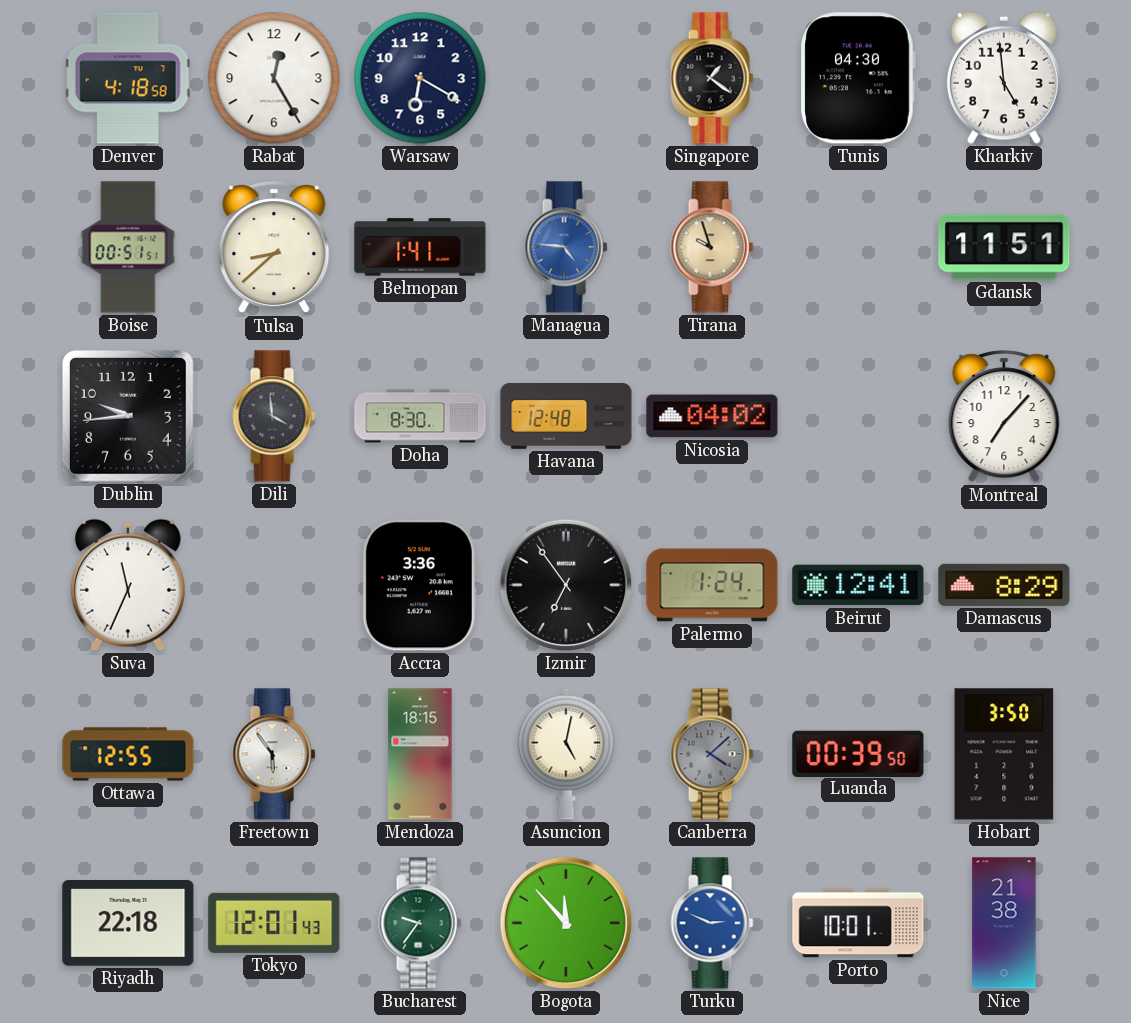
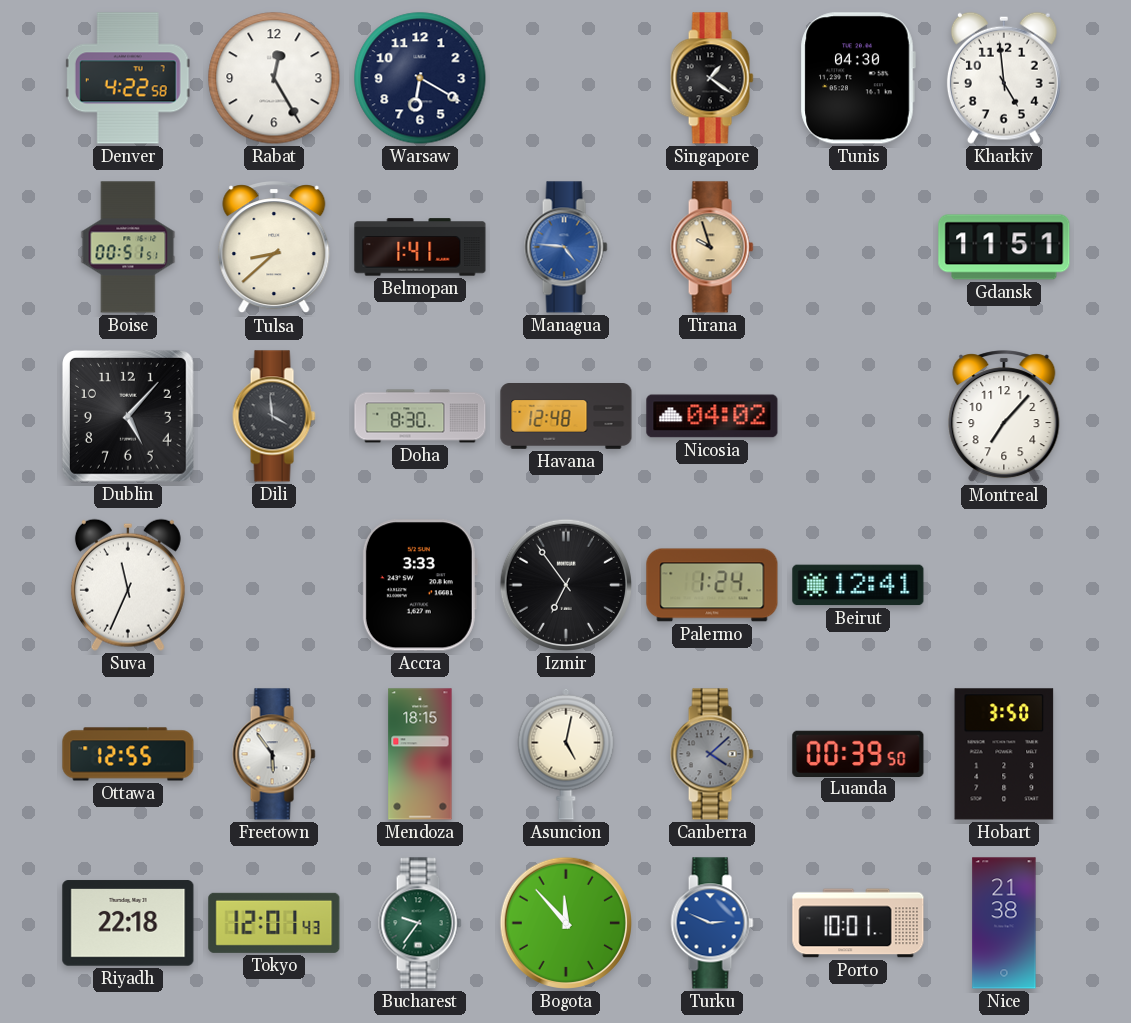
Denver: 4:18 -> 4:22 (128, 78)
Dublin: 9:44 -> 5:07 (128, 416)
Accra: 3:36 -> 3:33 (420, 585)
Damascus: 8:29 -> none (1004, 585)
